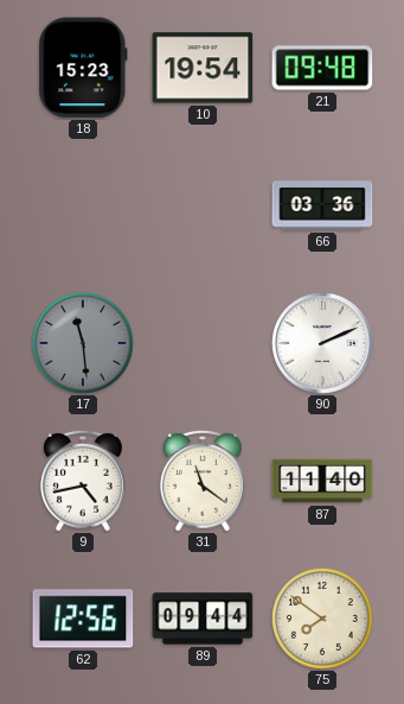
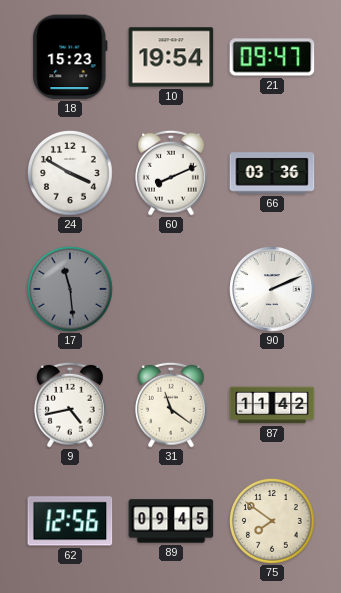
21: 09:48 -> 09:47 (272, 57)
24: none -> 3:50 (71, 174)
60: none -> 8:11 (172, 173)
87: 11:40 -> 11:42 (272, 405)
89: 09:44 -> 09:45 (171, 521)
